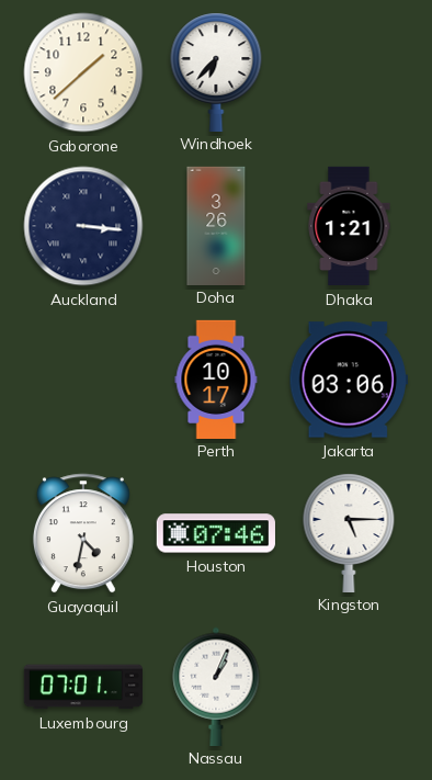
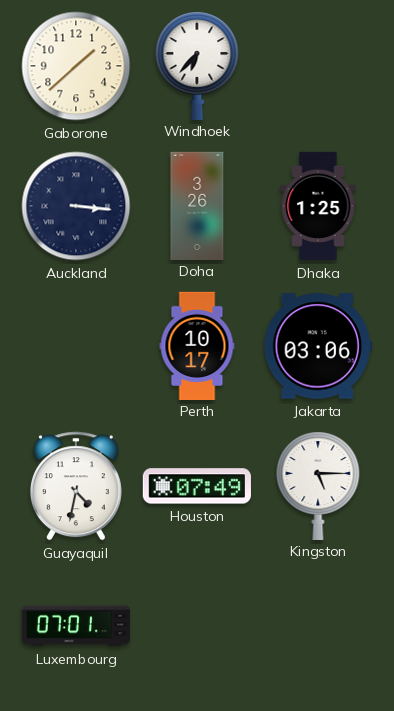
Dhaka: 1:21 -> 1:25 (318, 206)
Houston: 07:46 -> 07:49 (197, 486)
Nassau: 1:04 -> none (216, 686)
